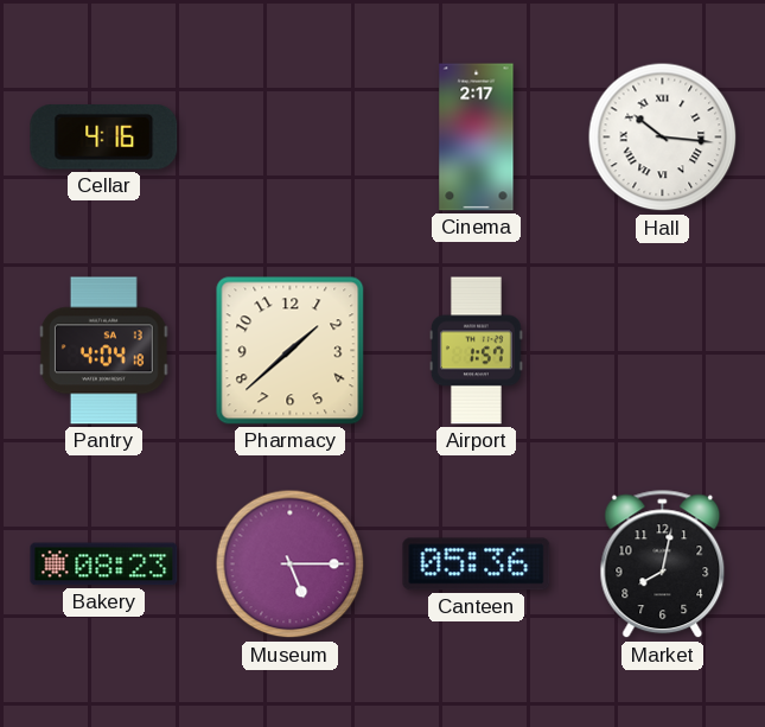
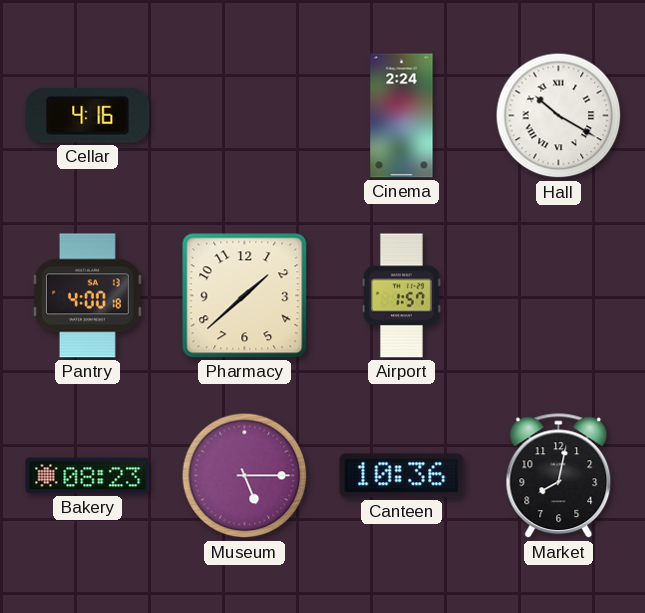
Cinema: 2:17 -> 2:24 (402, 116)
Hall: 10:16 -> 10:20 (559, 116)
Pantry: 4:04 -> 4:00 (87, 296)
Canteen: 05:36 -> 10:36 (402, 476)
